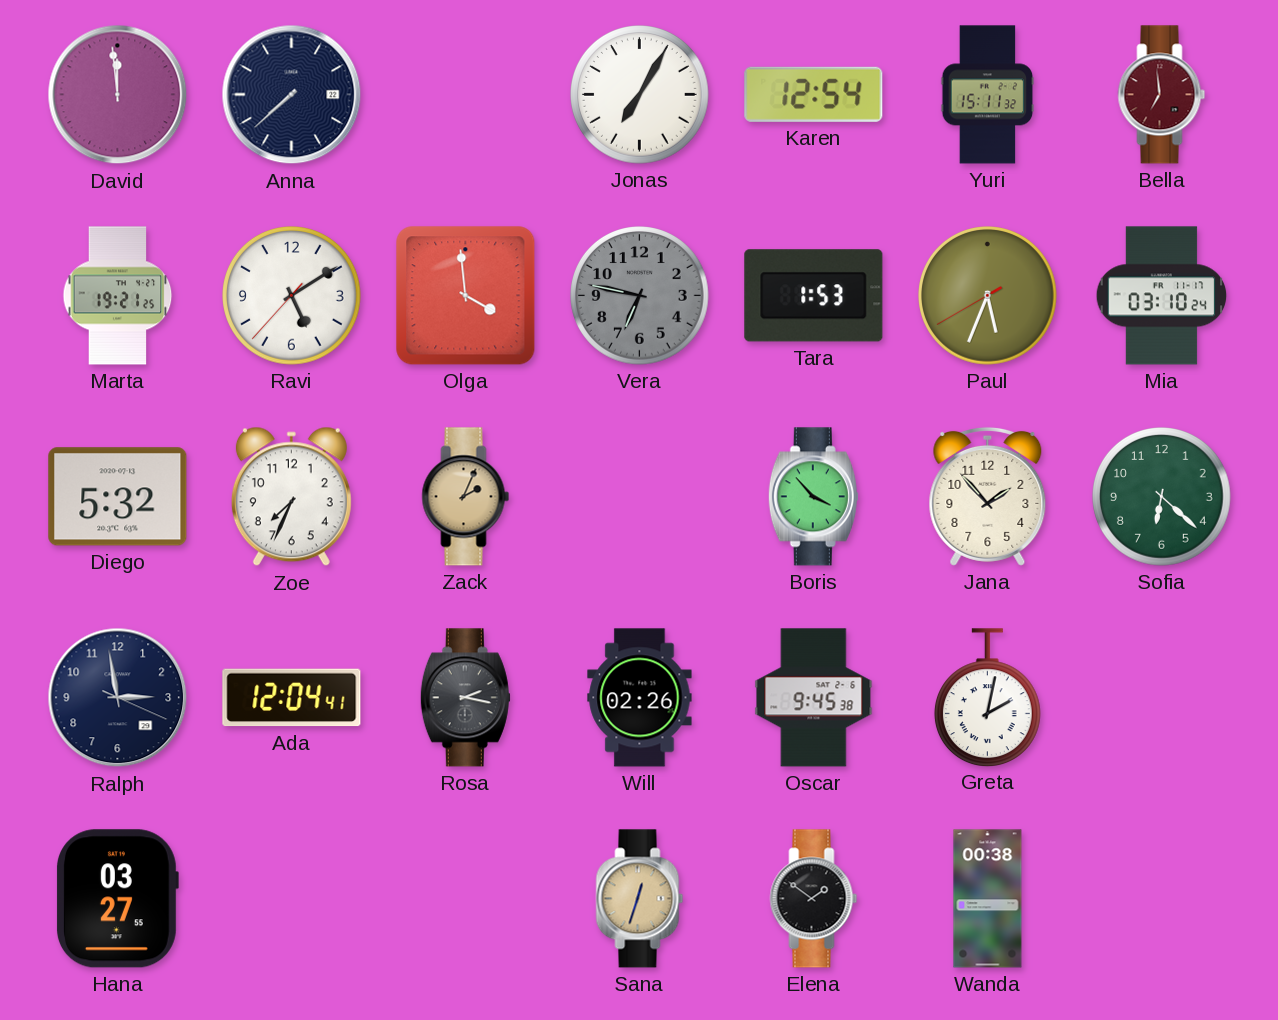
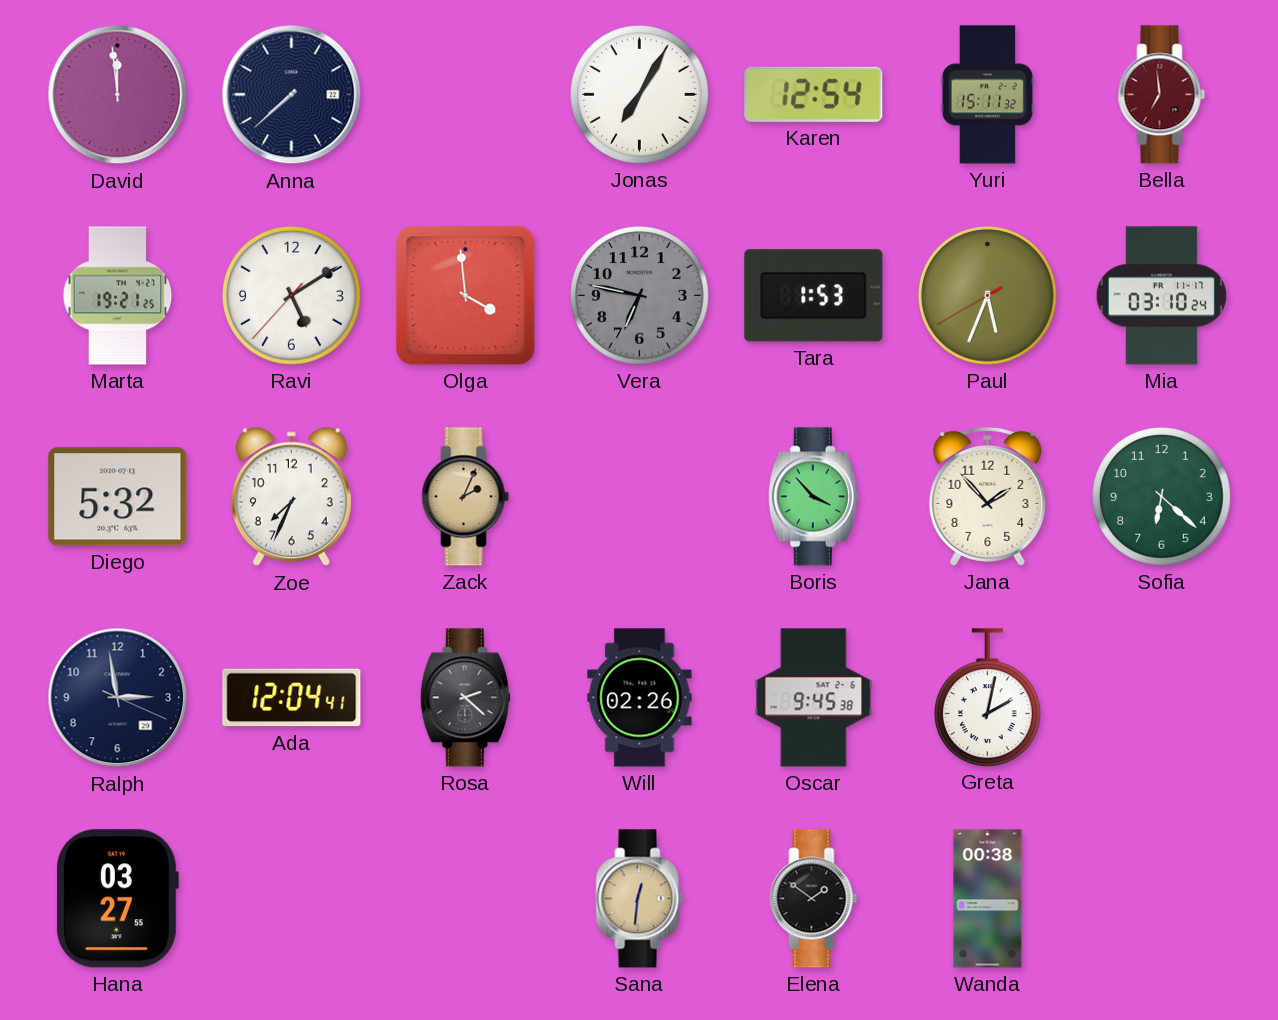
Rosa: 2:17 -> 2:22 (465, 698)
Sana: 12:33 -> 12:31 (640, 899)
